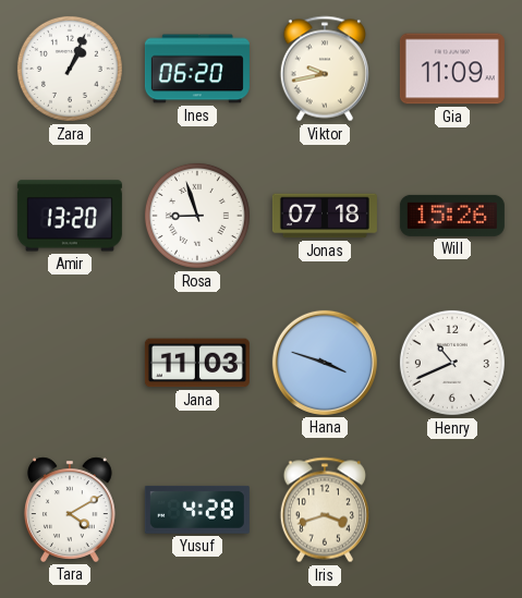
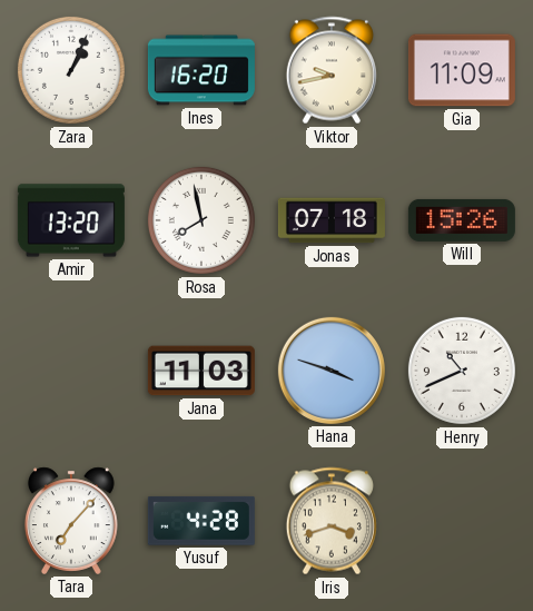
Ines: 06:20 -> 16:20 (201, 70)
Rosa: 8:57 -> 7:58 (201, 220)
Tara: 4:10 -> 7:07 (71, 521)
